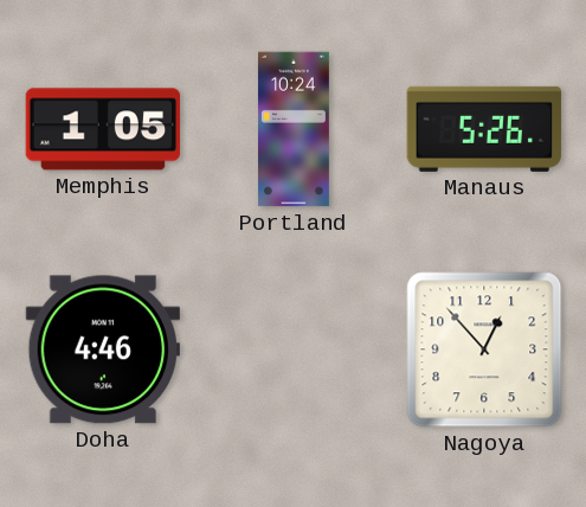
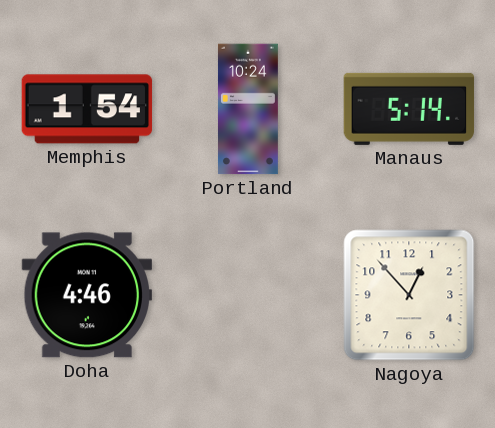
Memphis: 1:05 -> 1:54 (87, 109)
Manaus: 5:26 -> 5:14 (409, 109)
